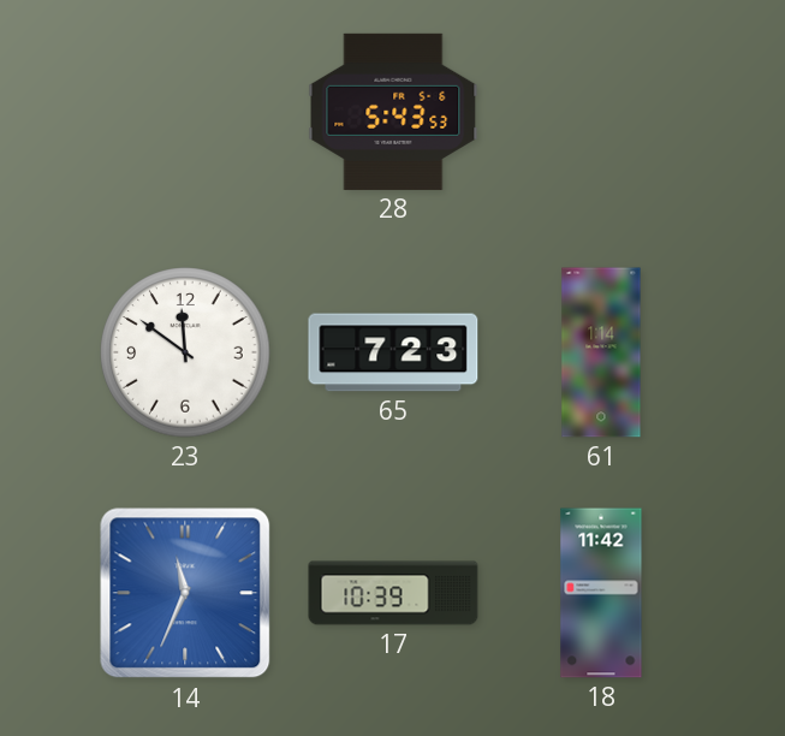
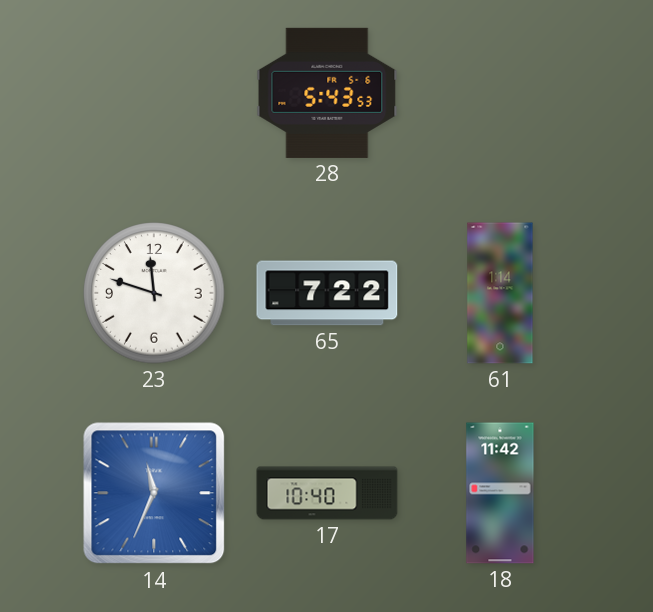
23: 11:51 -> 11:48 (154, 293)
65: 7:23 -> 7:22 (327, 293)
17: 10:39 -> 10:40 (327, 493)
